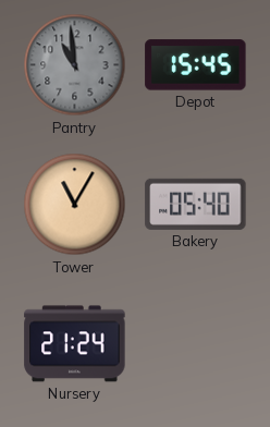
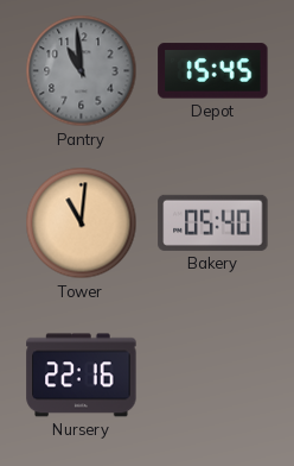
Tower: 11:05 -> 11:01 (82, 223)
Nursery: 21:24 -> 22:16 (82, 376)
